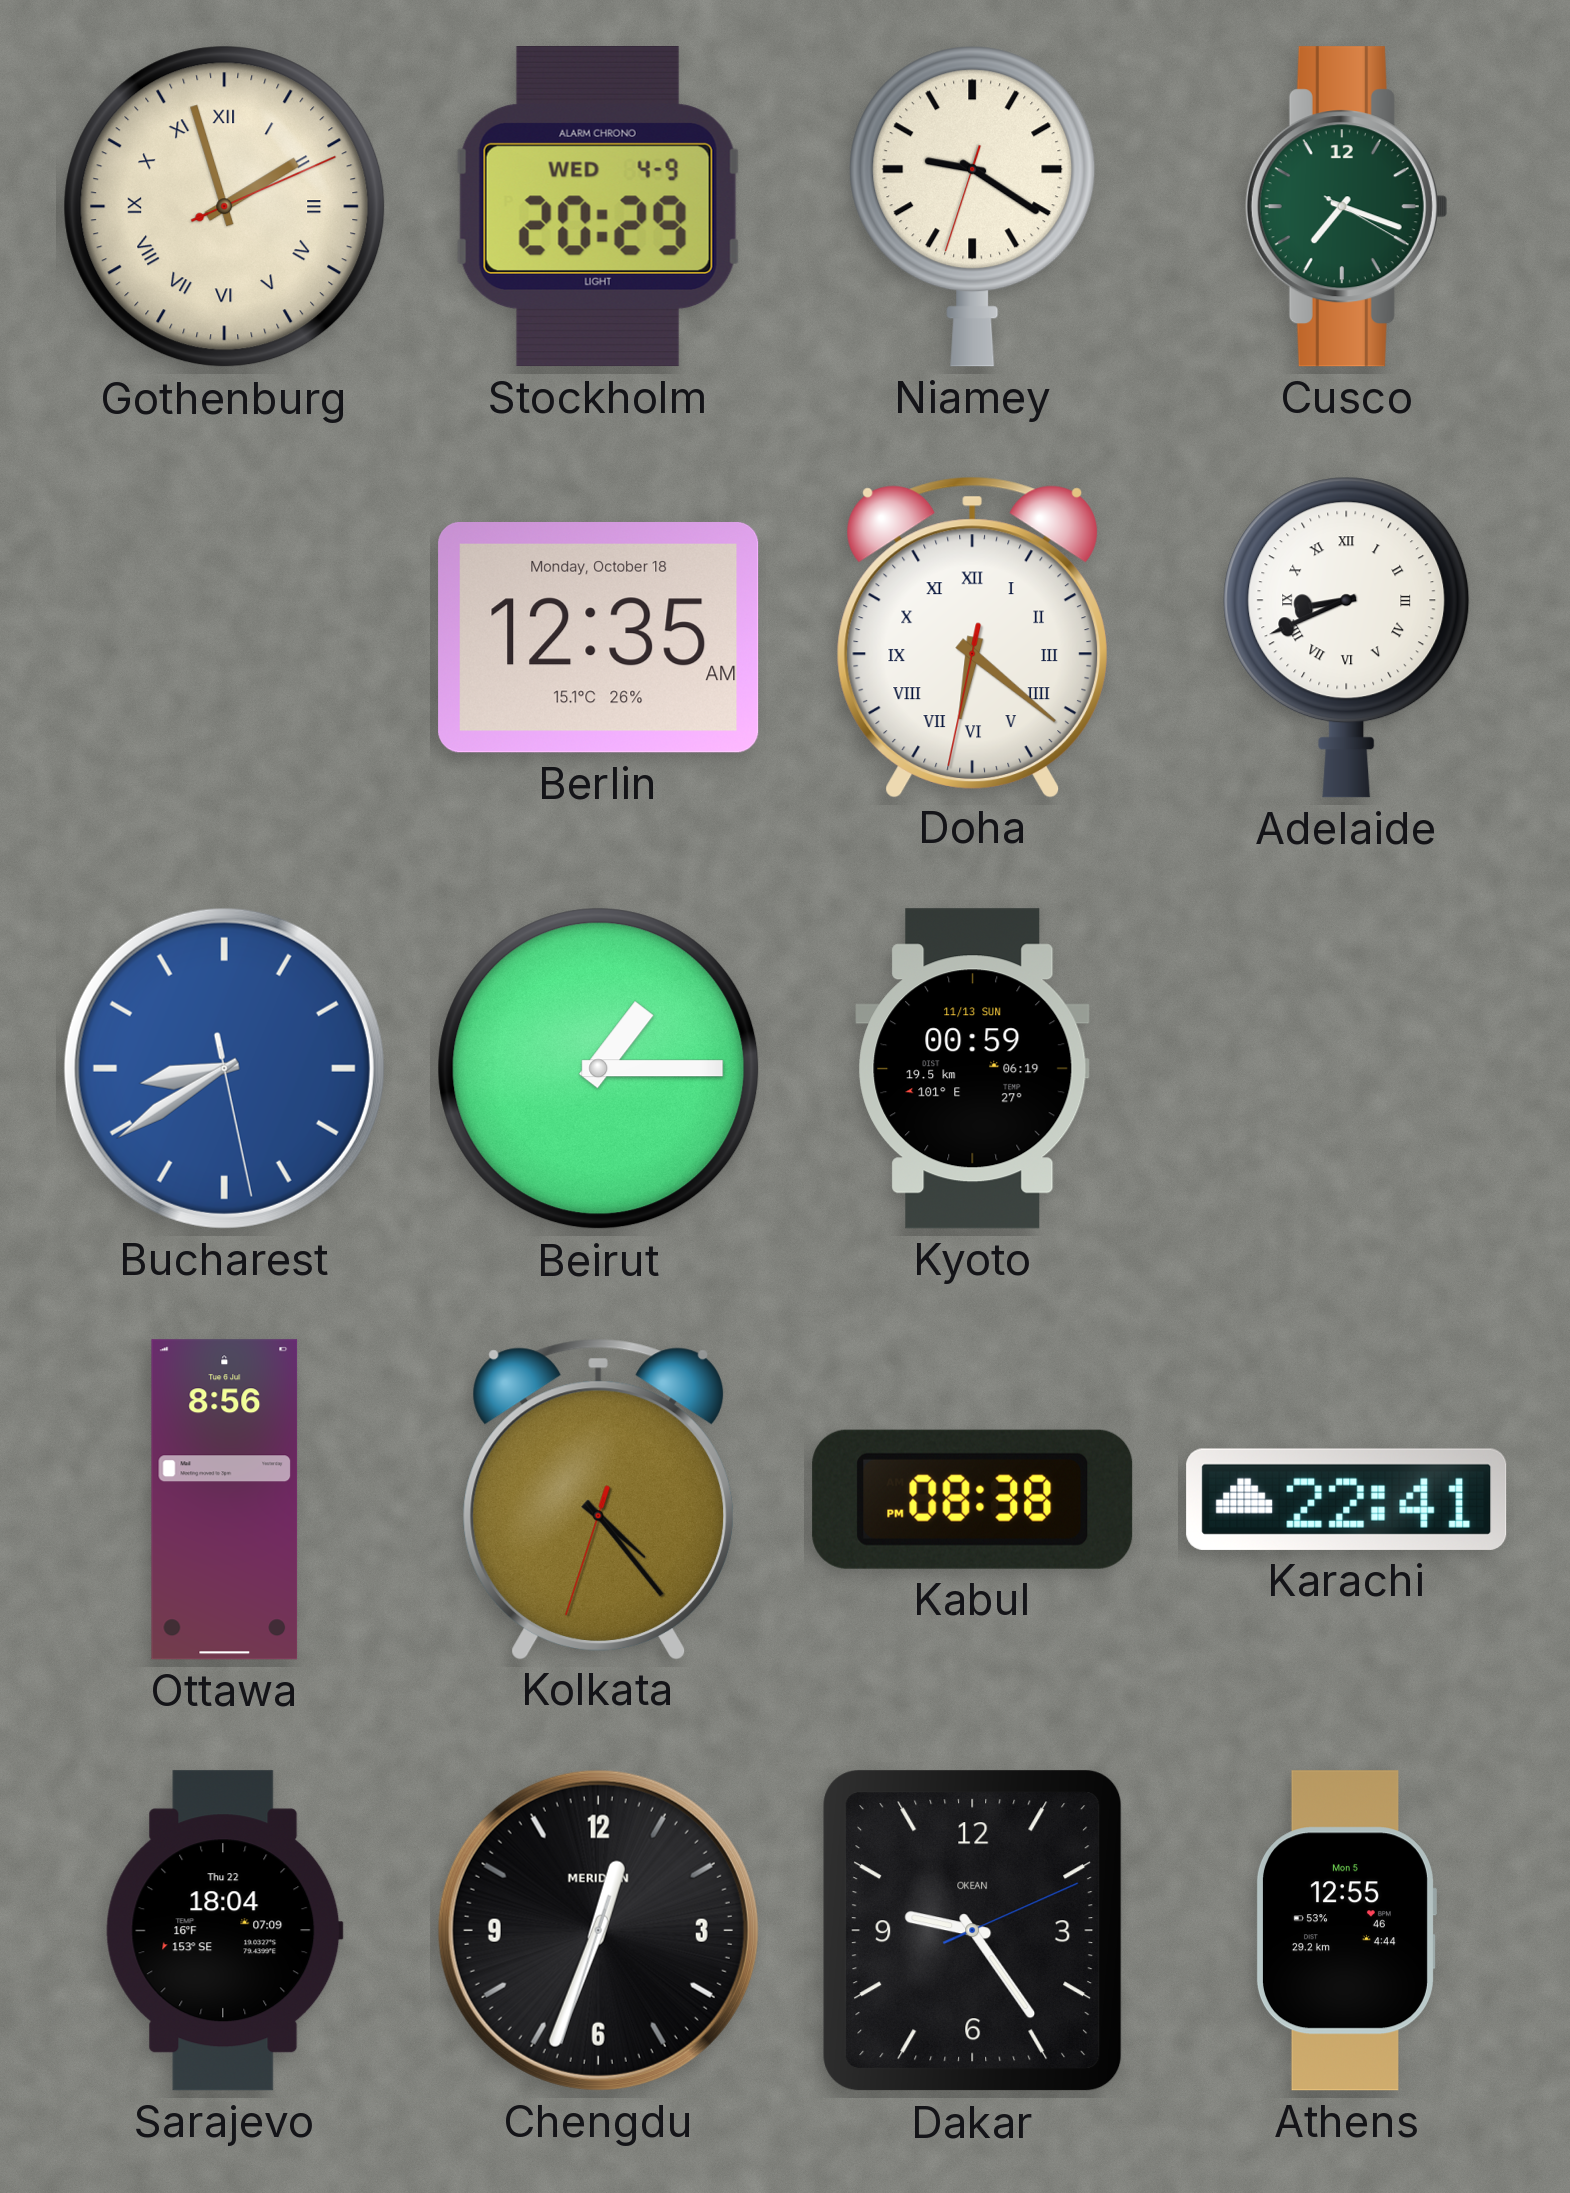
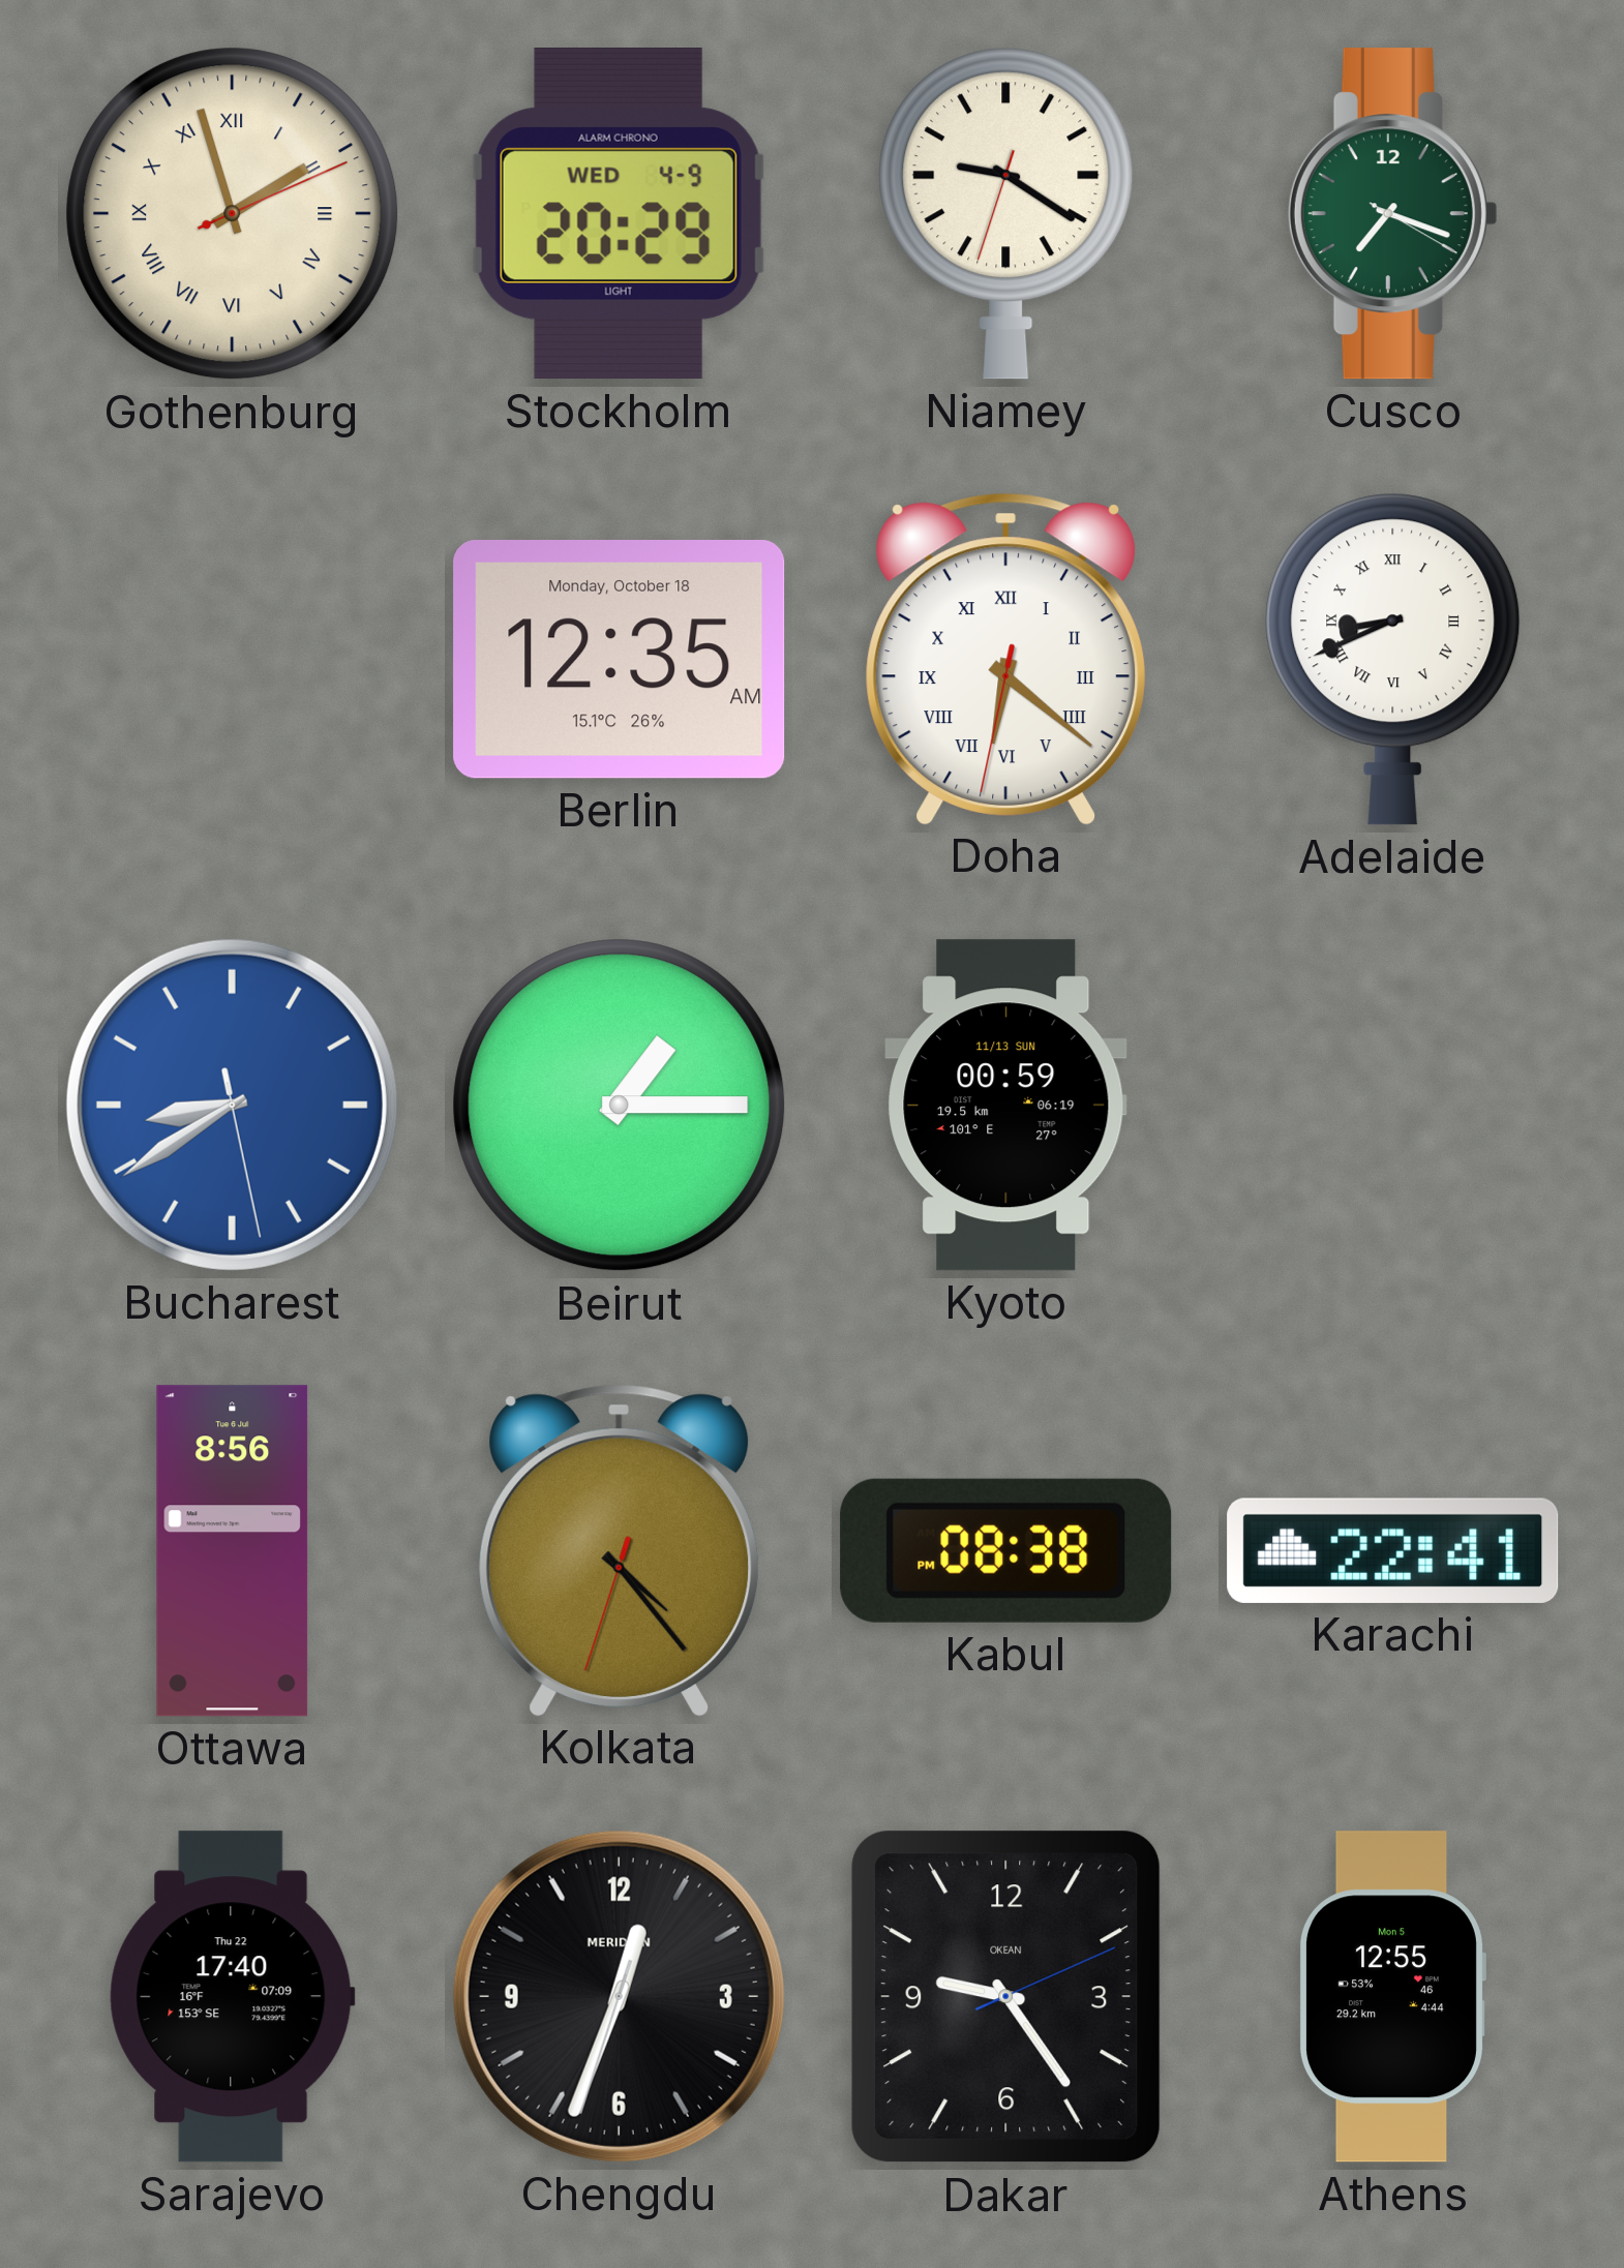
Sarajevo: 18:04 -> 17:40 (232, 1997)
